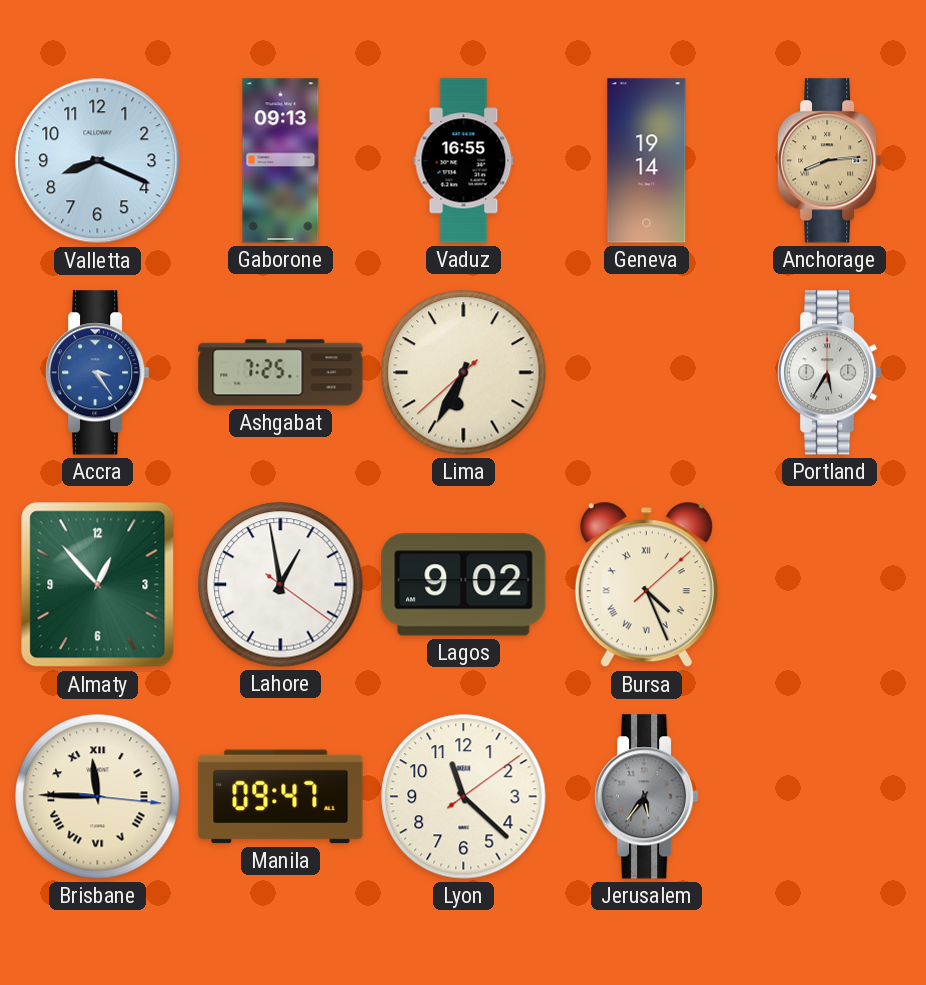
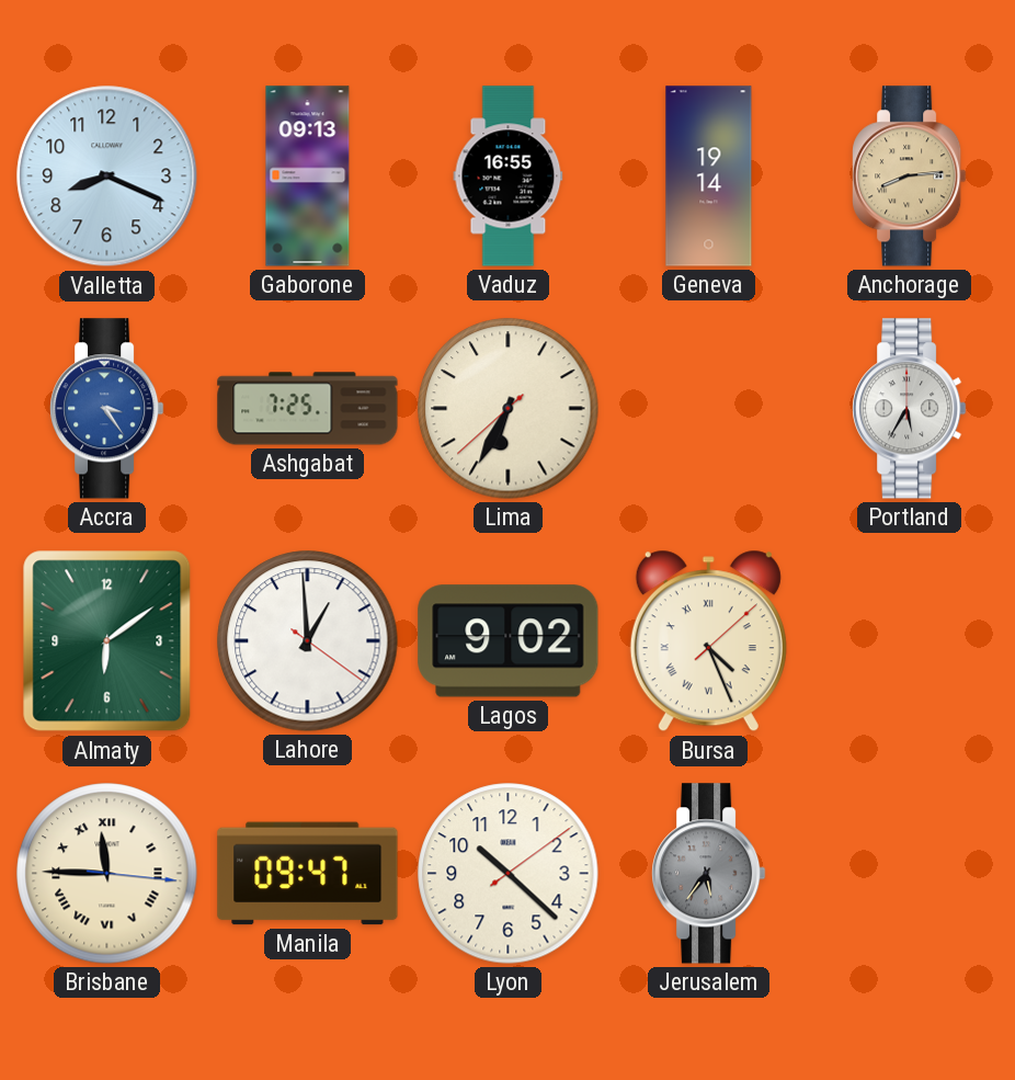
Almaty: 12:53 -> 6:09 (107, 641)
Lahore: 12:58 -> 12:59 (308, 641)
Lyon: 11:22 -> 10:22 (509, 874)
